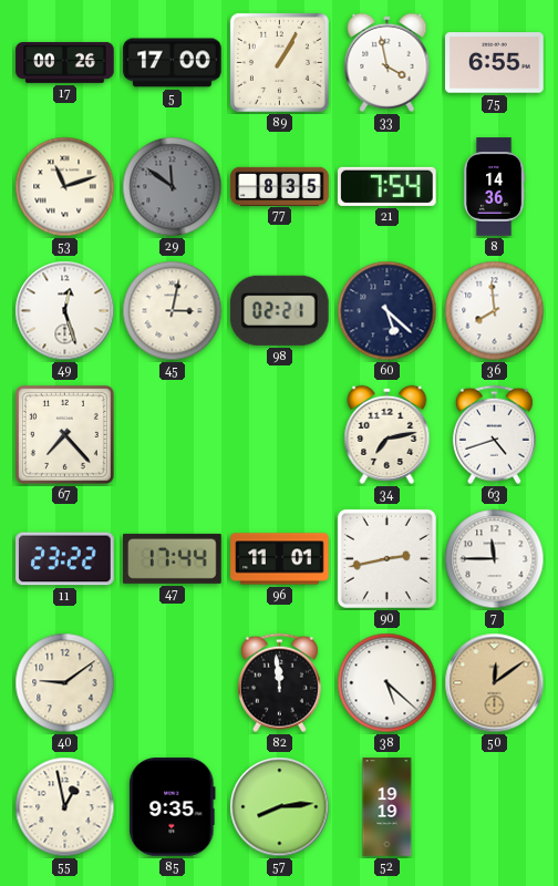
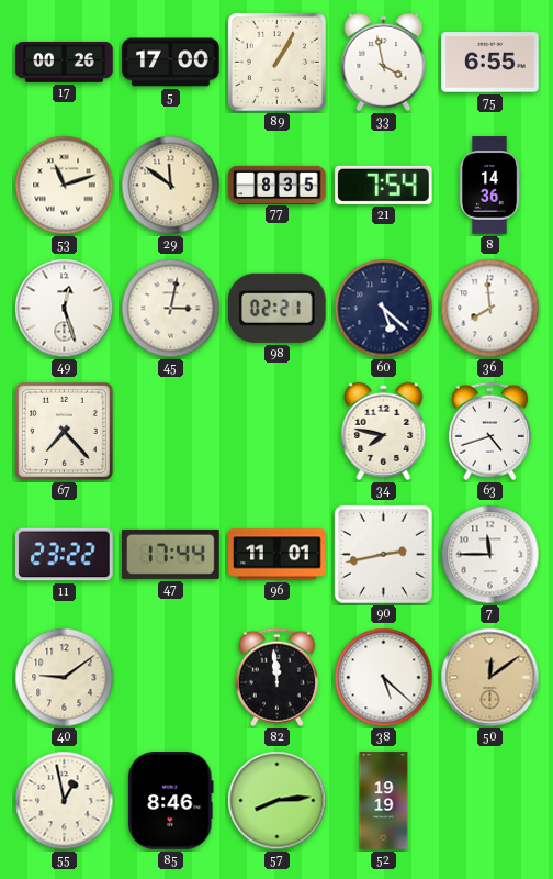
29 dial: grey -> cream (171, 186)
34: 7:13 -> 7:47 (384, 431)
85: 9:35 -> 8:46 (171, 801)
